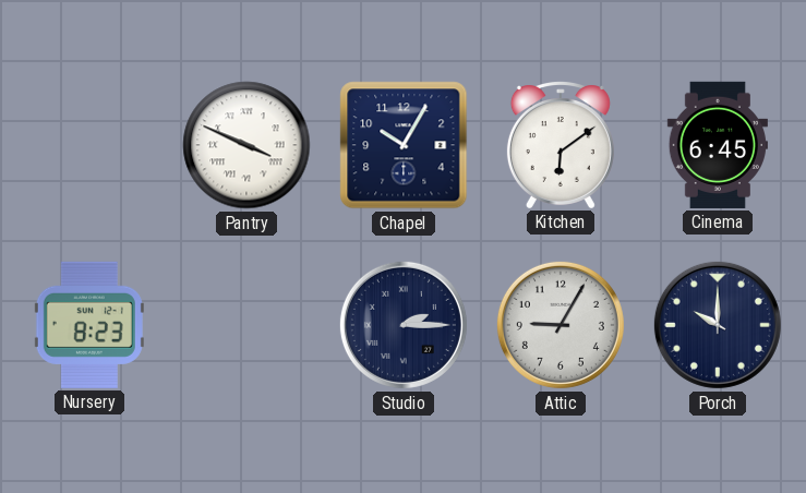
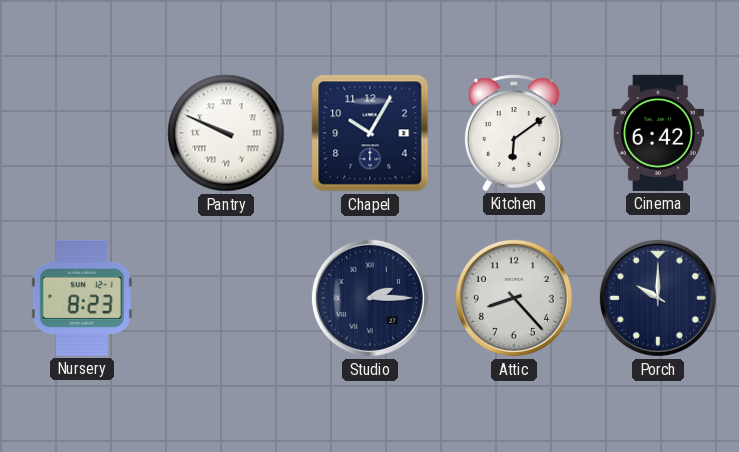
Pantry: 3:49 -> 9:49 (226, 133)
Cinema: 6:45 -> 6:42 (658, 133)
Attic: 9:05 -> 8:23 (514, 298)
